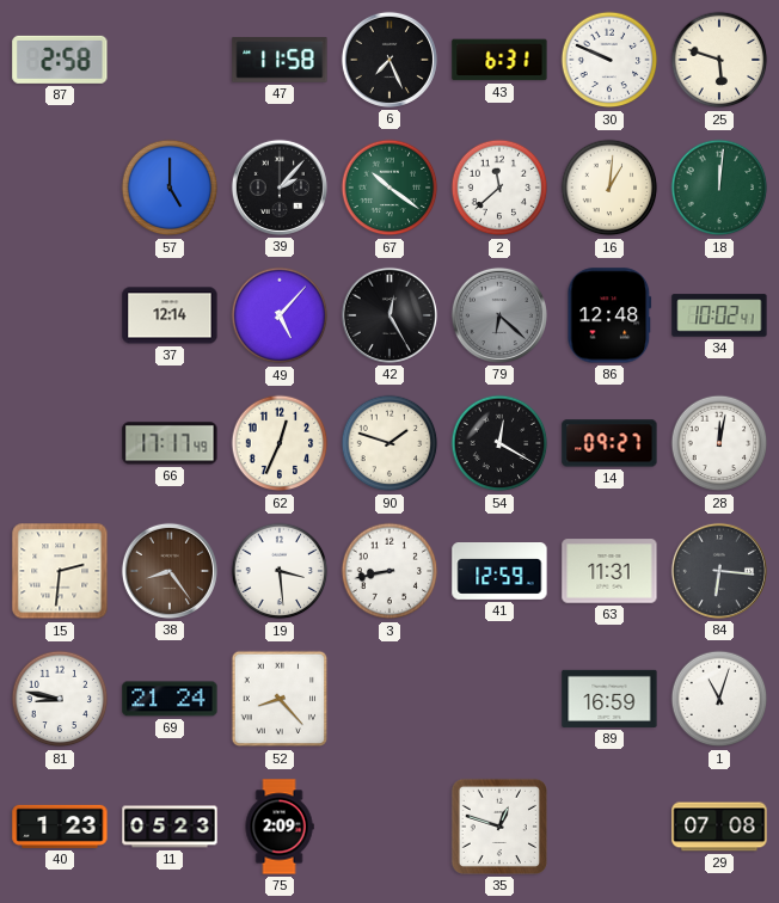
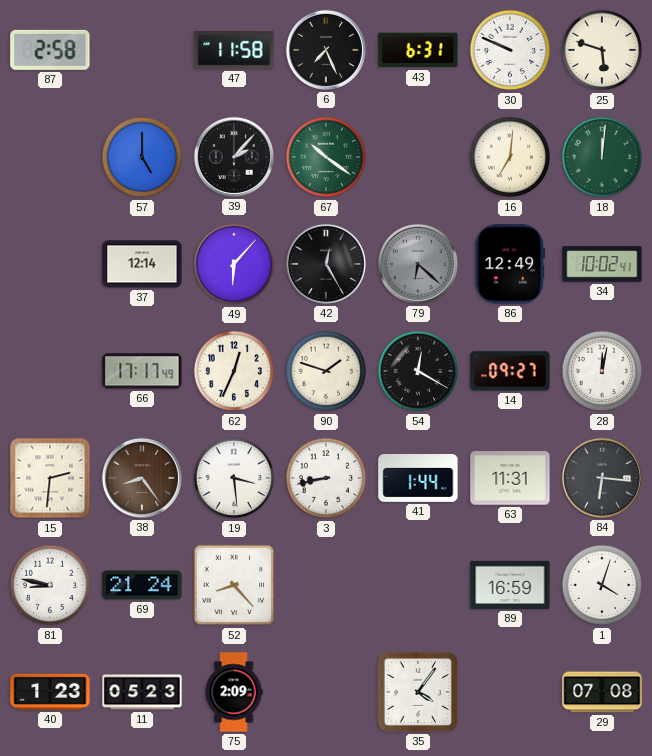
2: 11:38 -> none (499, 188)
16: 1:01 -> 7:01 (510, 157)
49: 5:07 -> 6:07 (234, 264)
86: 12:48 -> 12:49 (510, 264)
41: 12:59 -> 1:44 (418, 479)
1: 11:03 -> 4:03 (602, 585)
35: 12:48 -> 4:06 (418, 692)
